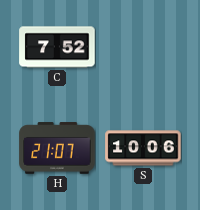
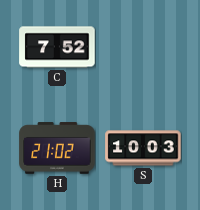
H: 21:07 -> 21:02 (57, 148)
S: 10:06 -> 10:03 (143, 148)
